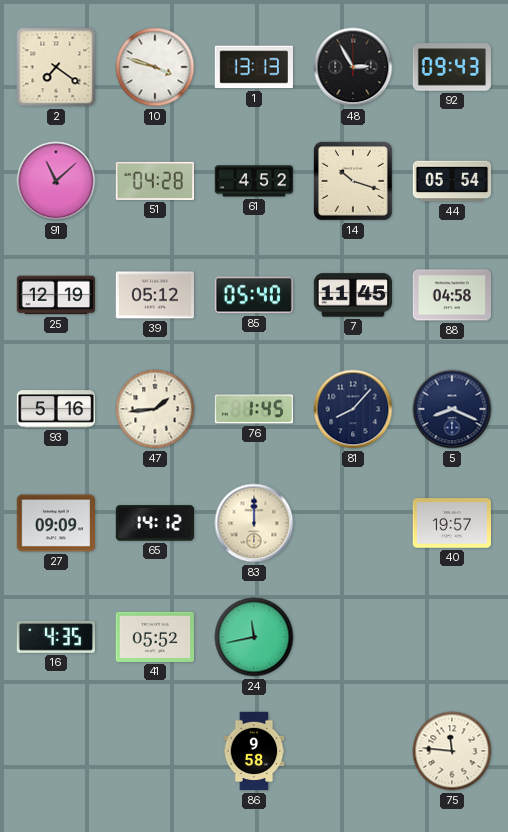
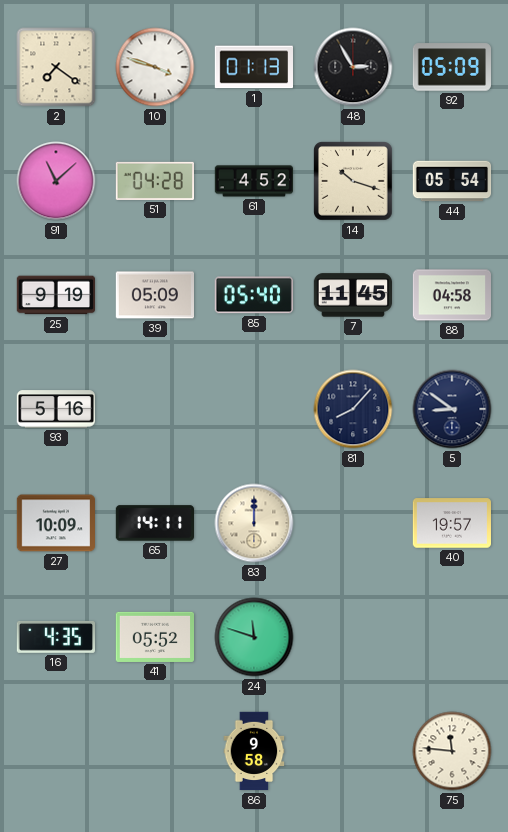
1: 13:13 -> 01:13 (253, 67)
92: 09:43 -> 05:09 (451, 67)
25: 12:19 -> 9:19 (55, 295)
39: 05:12 -> 05:09 (154, 295)
47: 1:44 -> none (155, 409)
76: 1:45 -> none (253, 409)
5: 8:19 -> 8:51 (452, 409)
27: 09:09 -> 10:09 (55, 523)
65: 14:12 -> 14:11 (155, 523)
24: 11:43 -> 11:48 (254, 637)
